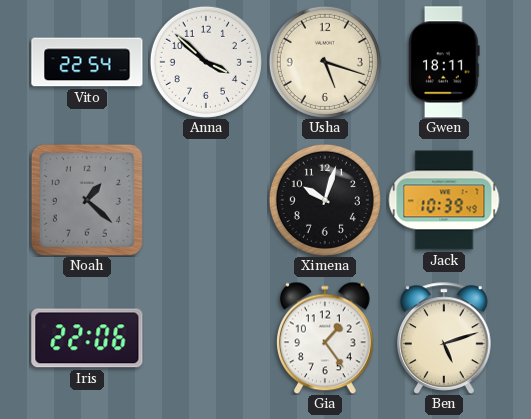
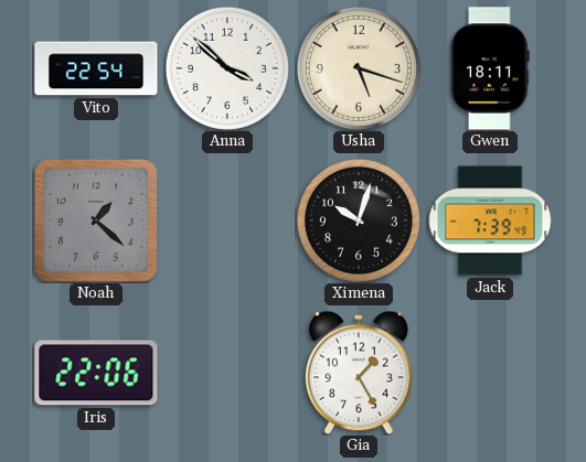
Jack: 10:39 -> 7:39 (490, 221)
Gia: 1:24 -> 1:25 (360, 373)
Ben: 5:12 -> none (445, 338)
